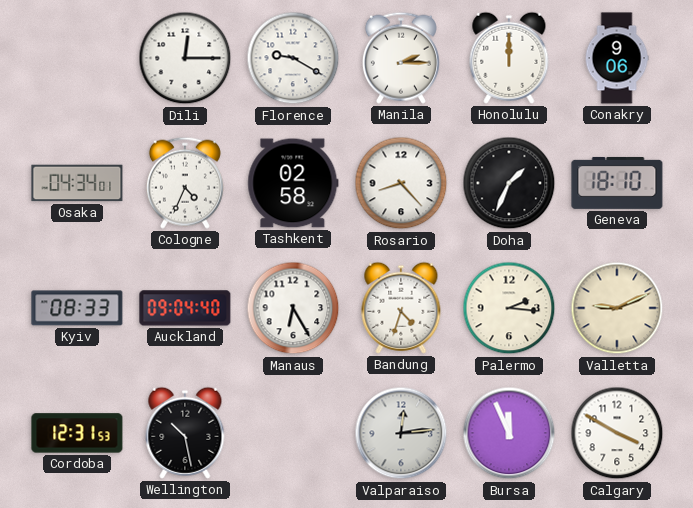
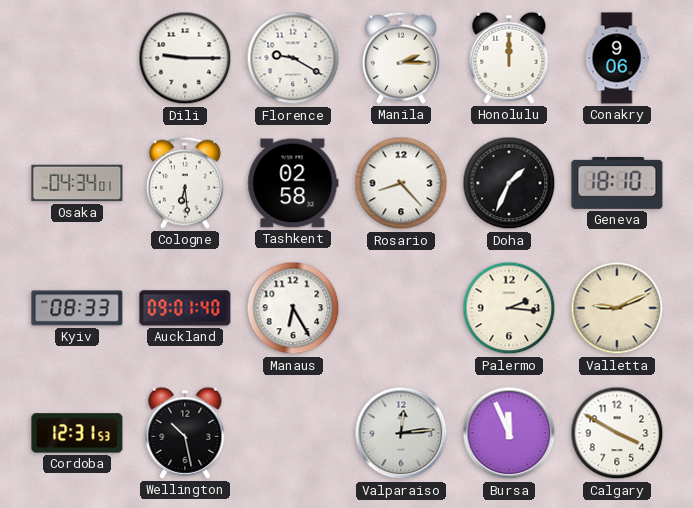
Dili: 12:15 -> 9:15 (185, 58)
Cologne: 4:34 -> 6:29 (185, 183)
Auckland: 09:04 -> 09:01 (185, 308)
Bandung: 4:33 -> none (401, 308)
